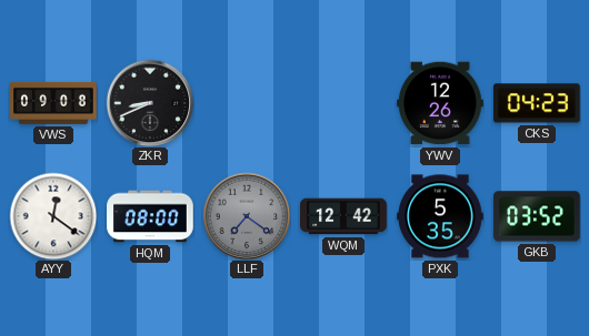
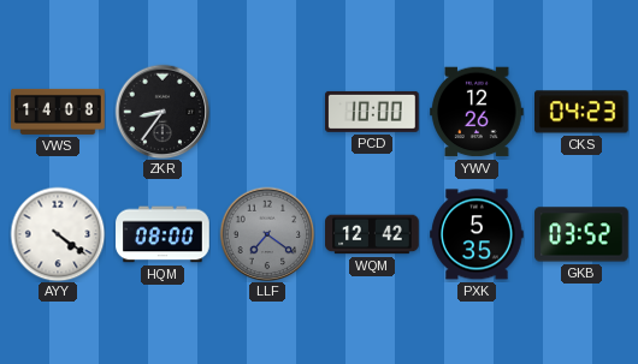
VWS: 09:08 -> 14:08 (58, 112)
ZKR: 8:41 -> 8:36 (163, 112)
PCD: none -> 10:00 (372, 112)
AYY: 12:21 -> 4:21 (58, 234)
